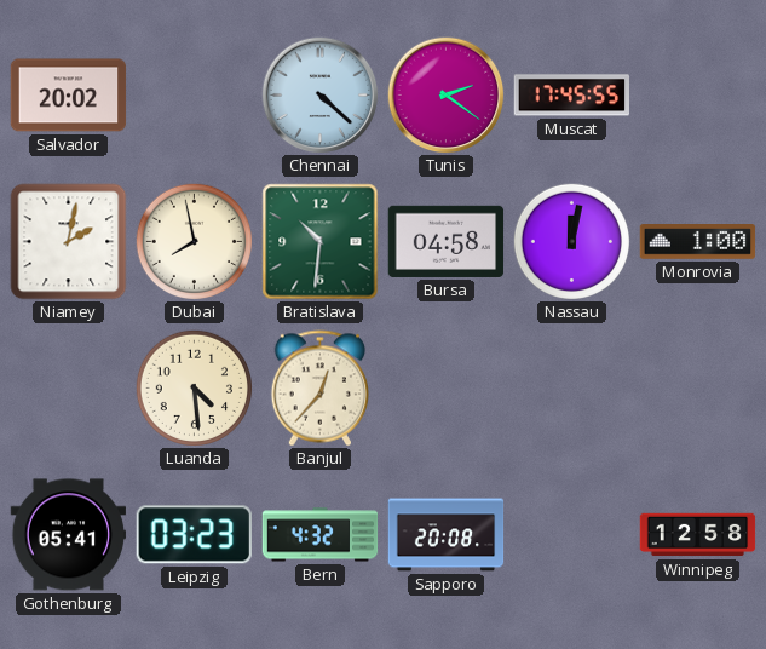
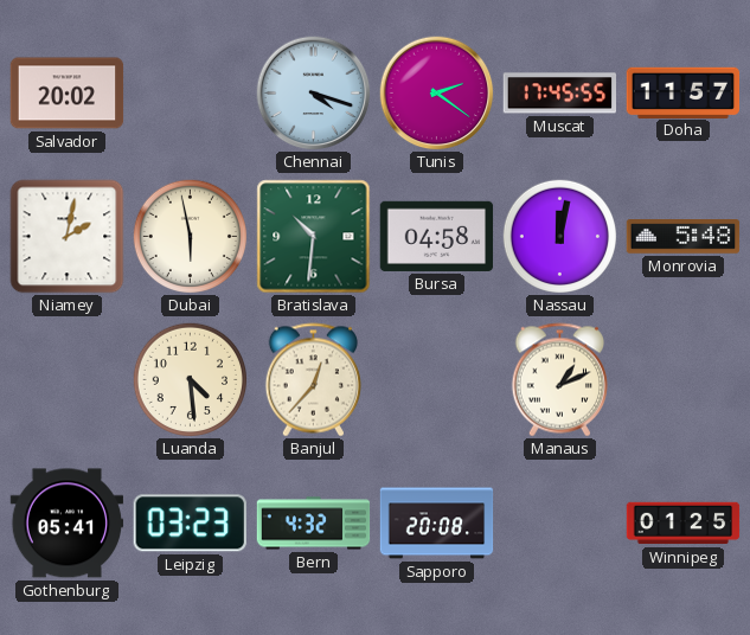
Chennai: 4:22 -> 4:18 (314, 94)
Doha: none -> 11:57 (684, 92)
Dubai: 7:58 -> 5:58 (190, 236)
Monrovia: 1:00 -> 5:48 (684, 237)
Manaus: none -> 1:11 (559, 380)
Winnipeg: 12:58 -> 01:25 (684, 524)
